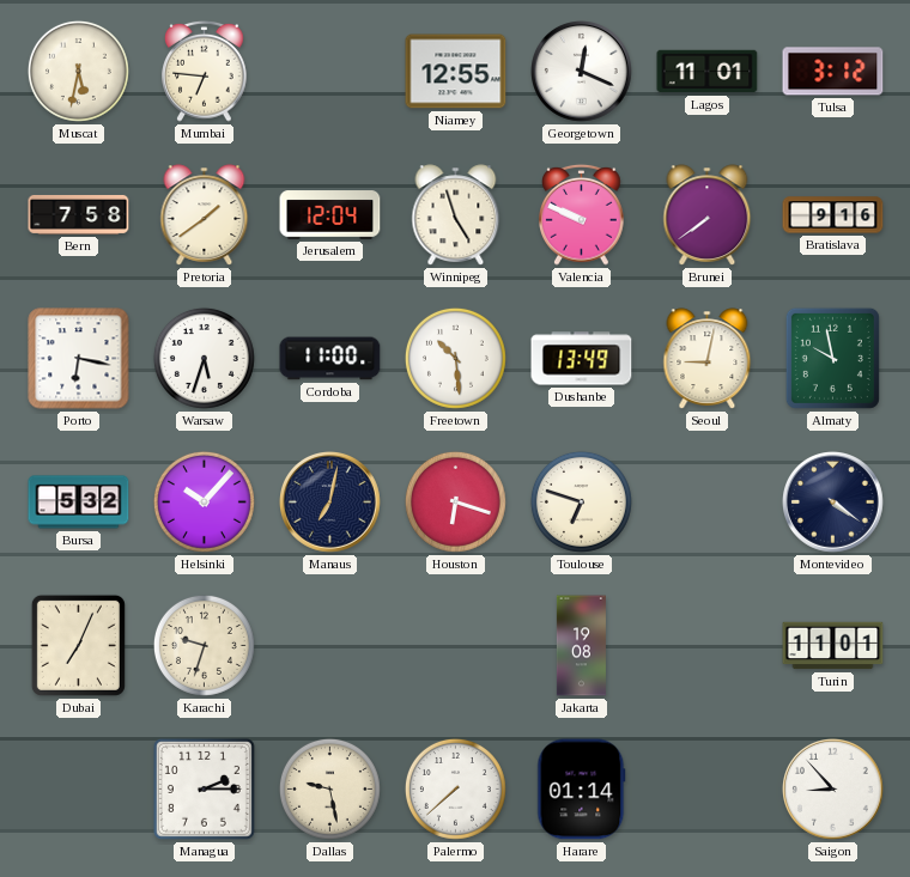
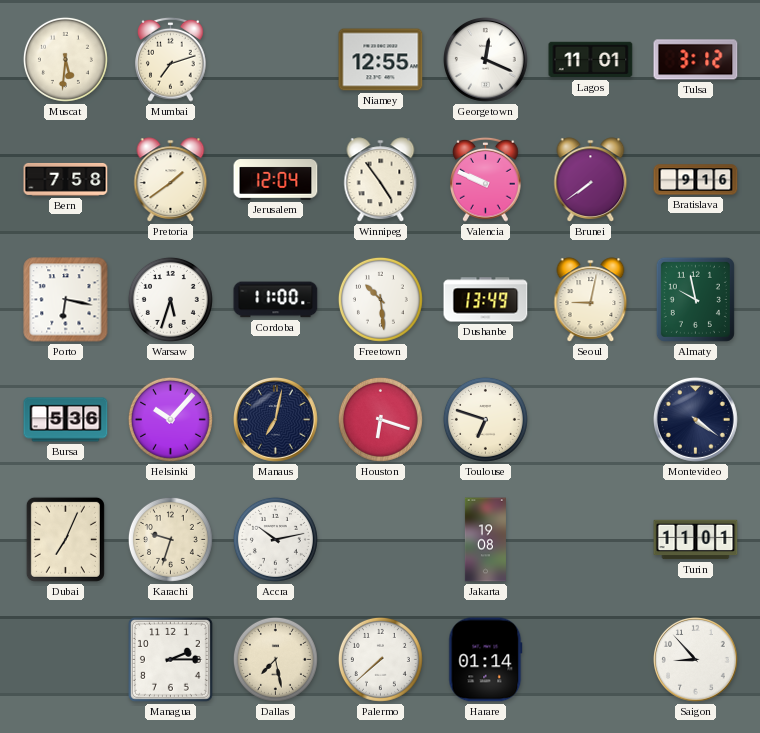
Muscat: 5:32 -> 5:31 (65, 59)
Mumbai: 6:46 -> 7:12 (171, 59)
Winnipeg: 4:57 -> 4:54 (381, 180)
Bursa: 5:32 -> 5:36 (66, 420)
Accra: none -> 10:13 (275, 539)
Dallas: 9:28 -> 7:28 (275, 659)
